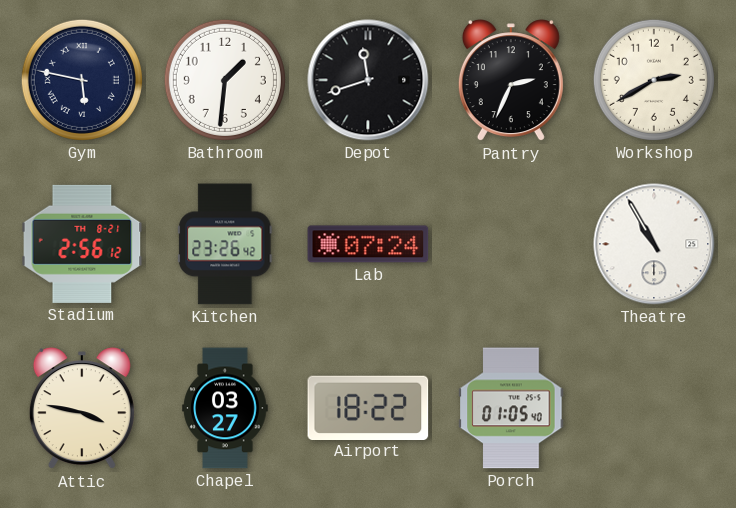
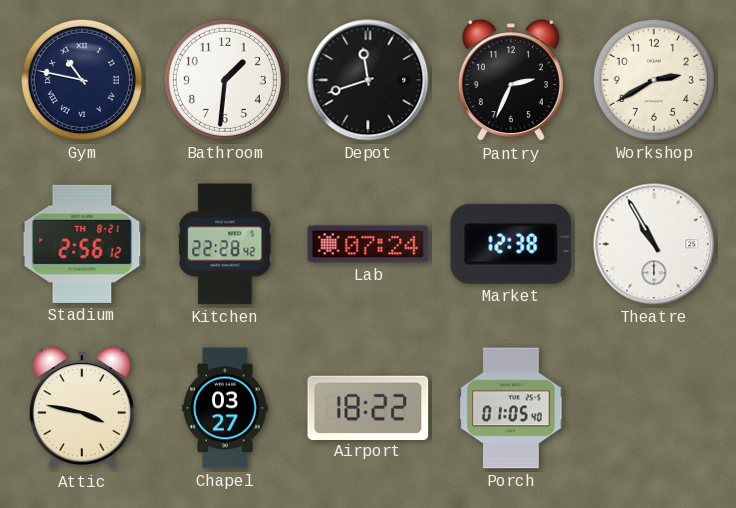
Gym: 5:47 -> 10:47 (82, 80)
Kitchen: 23:26 -> 22:28 (226, 244)
Market: none -> 12:38 (511, 244)
